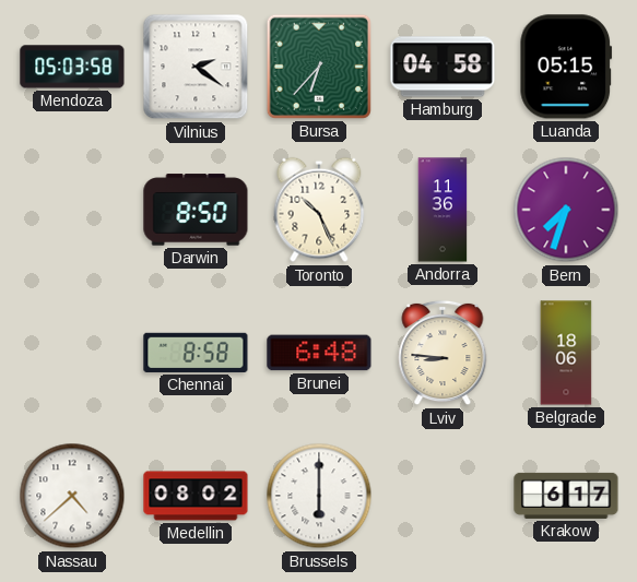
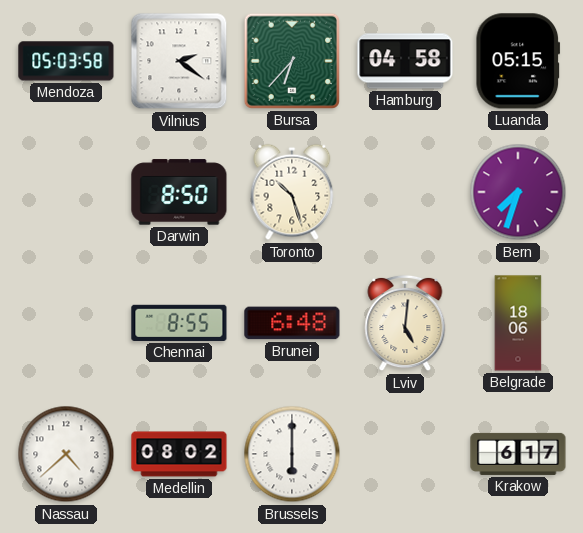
Toronto: 10:26 -> 10:27 (292, 192)
Andorra: 11:36 -> none (443, 210)
Chennai: 8:58 -> 8:55 (179, 323)
Lviv: 8:46 -> 5:01 (405, 323)
